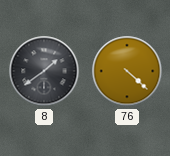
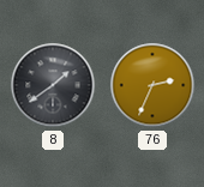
76: 4:22 -> 2:34 (152, 85)
